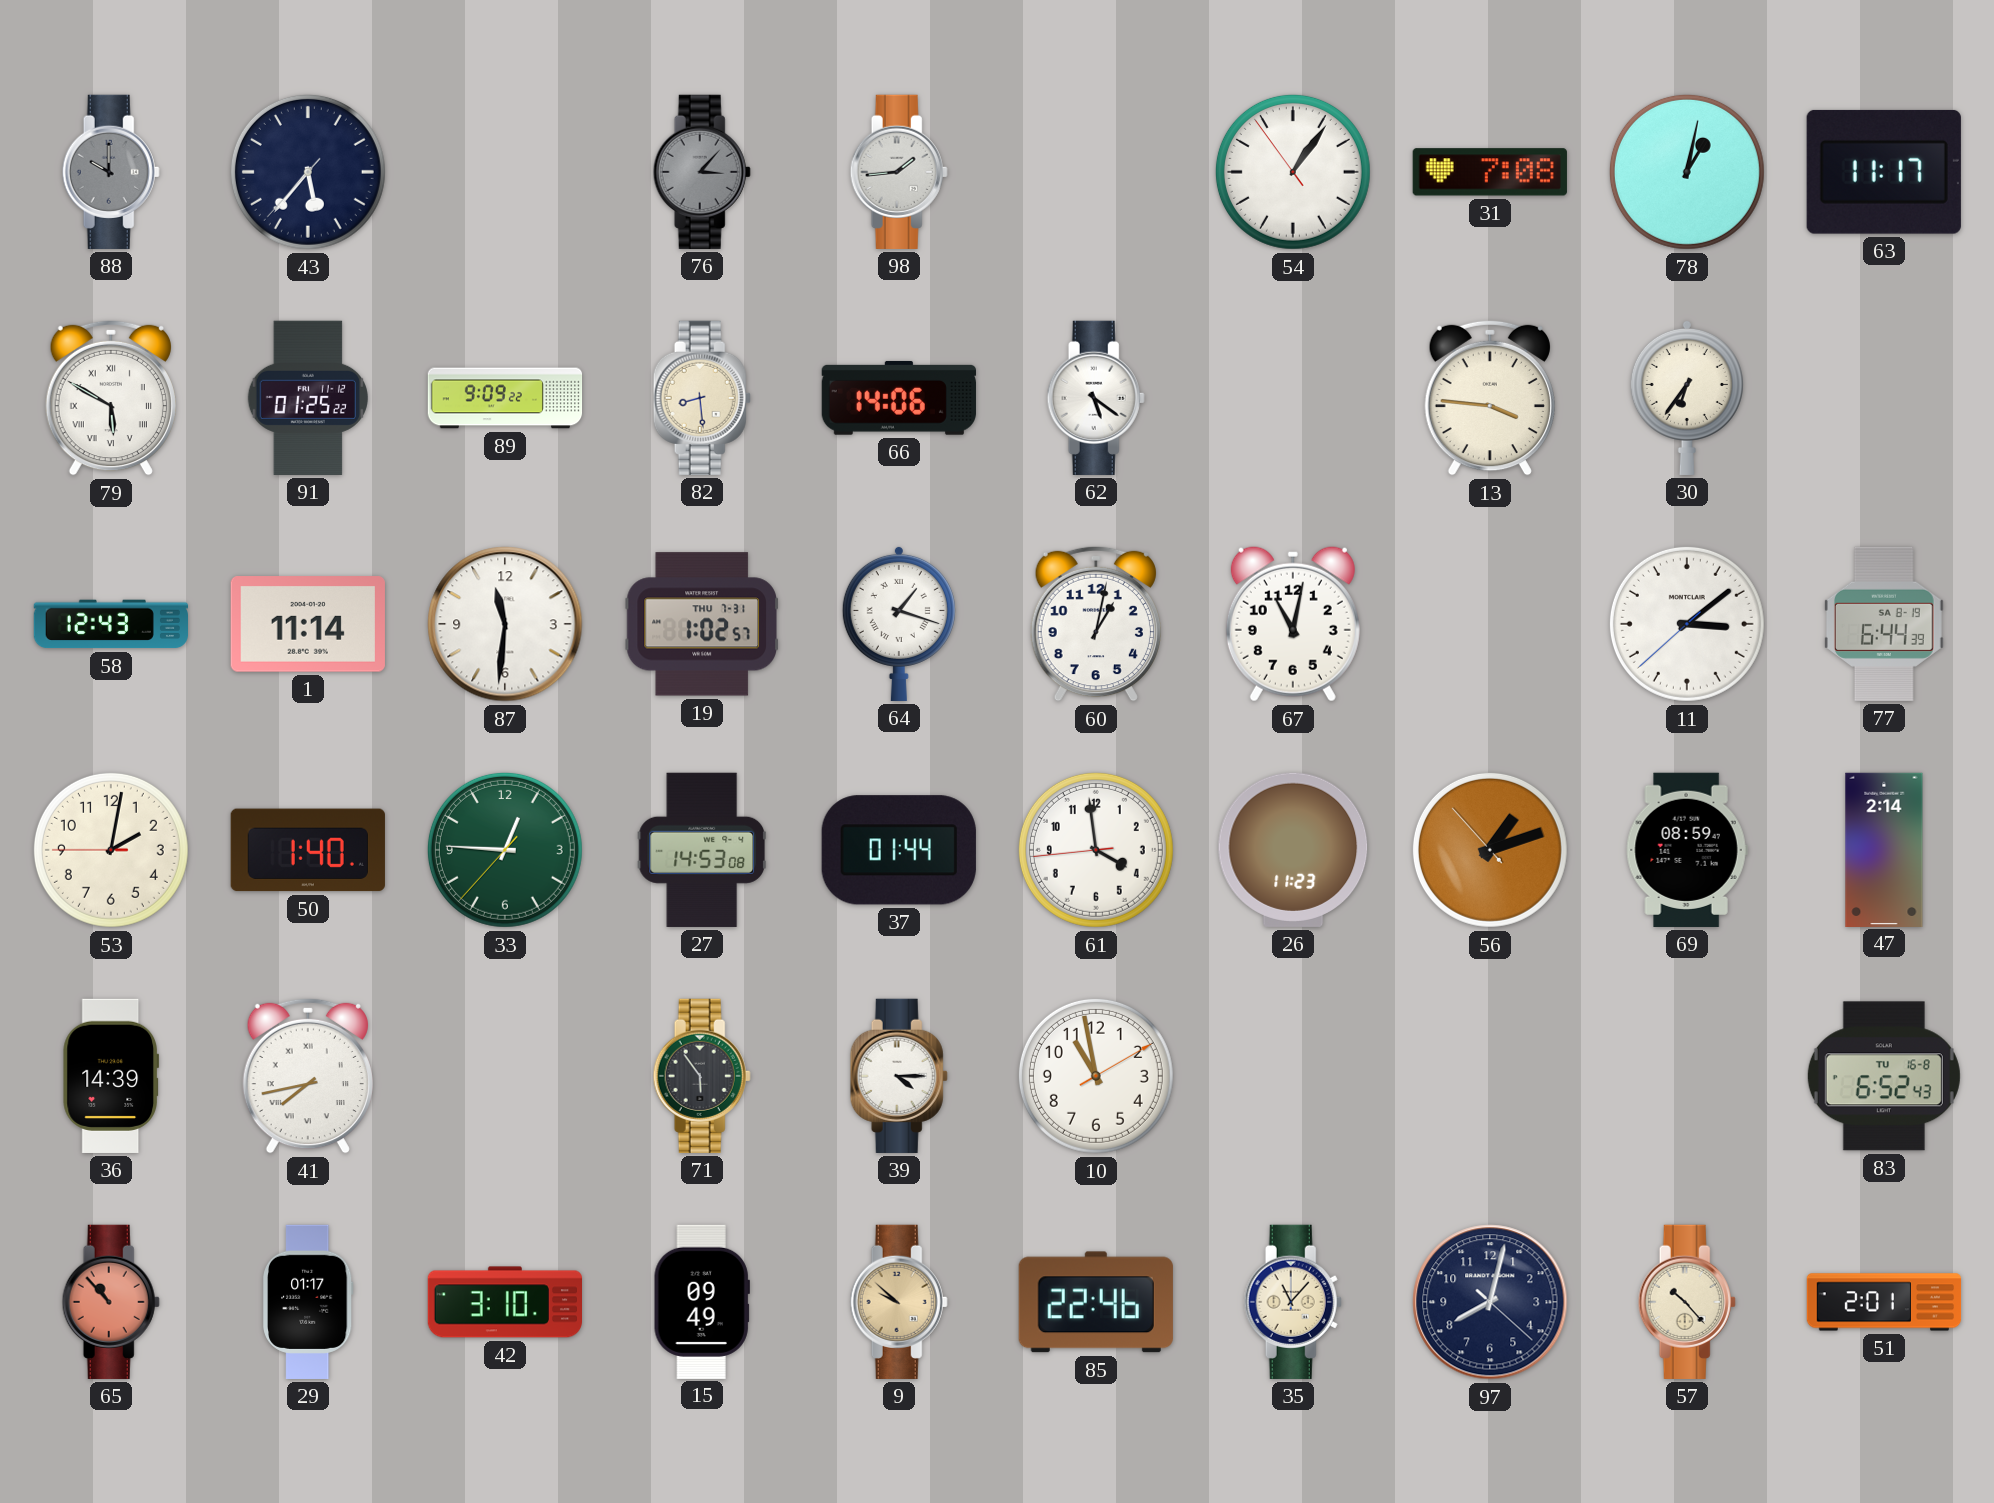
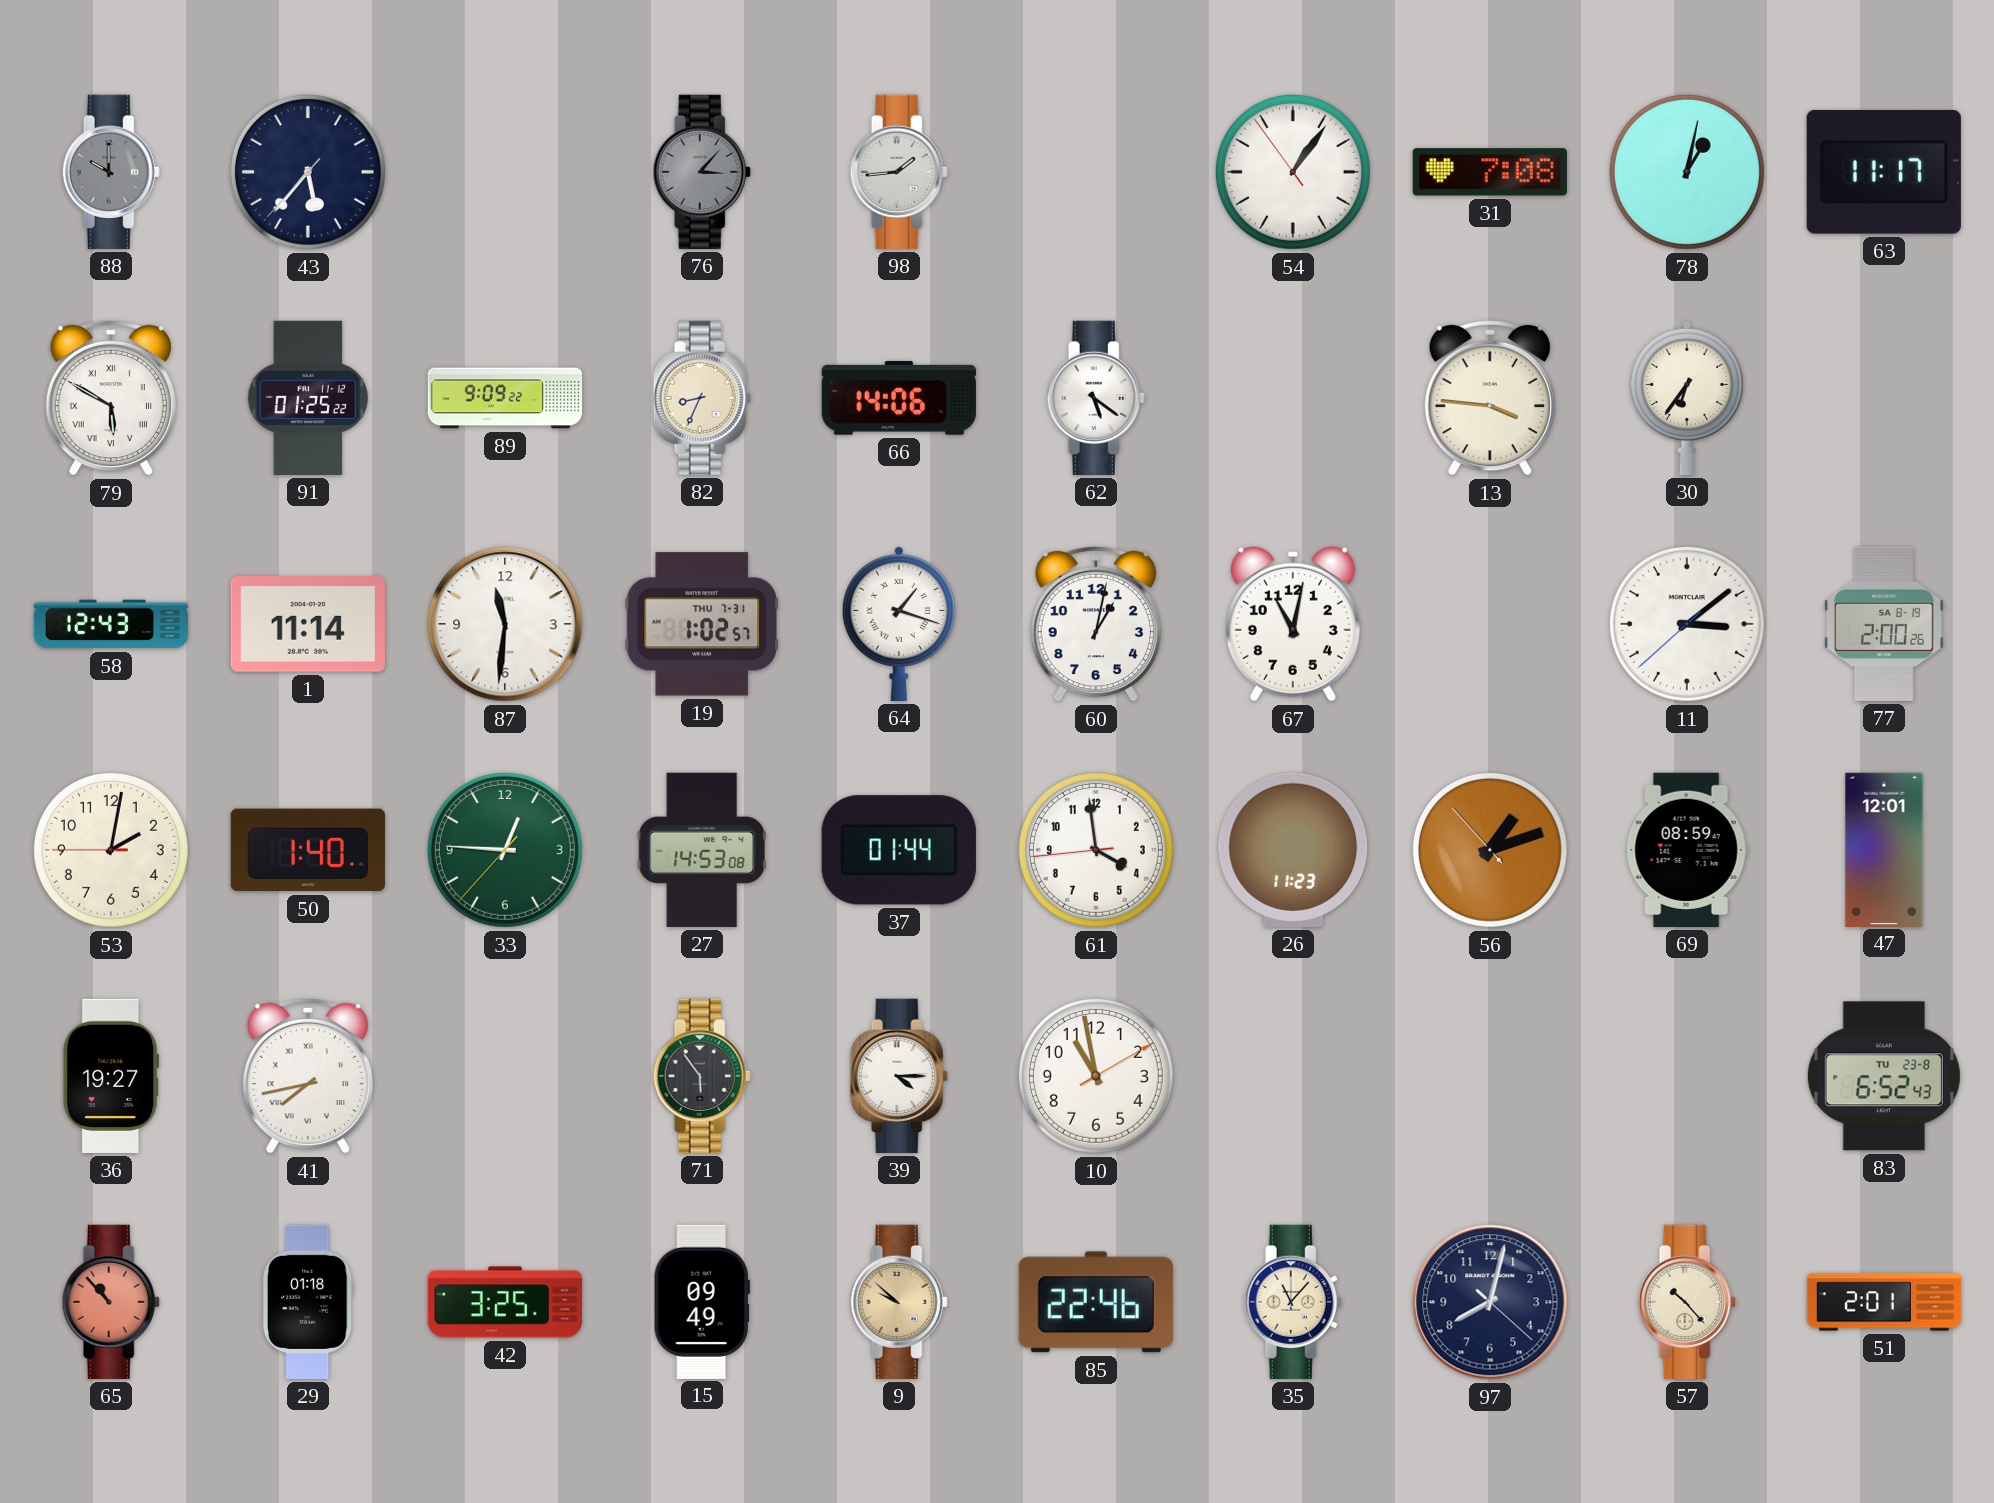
82: 8:29 -> 8:34 (702, 398)
77: 6:44 -> 2:00 (1884, 624)
47: 2:14 -> 12:01 (1884, 849)
36: 14:39 -> 19:27 (110, 1076)
83 date: TU 16-8 -> TU 23-8 (1884, 1076)
29: 01:17 -> 01:18 (309, 1302)
42: 3:10 -> 3:25 (504, 1302)
